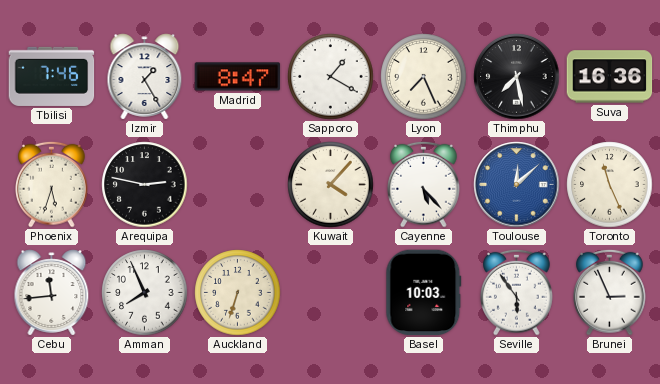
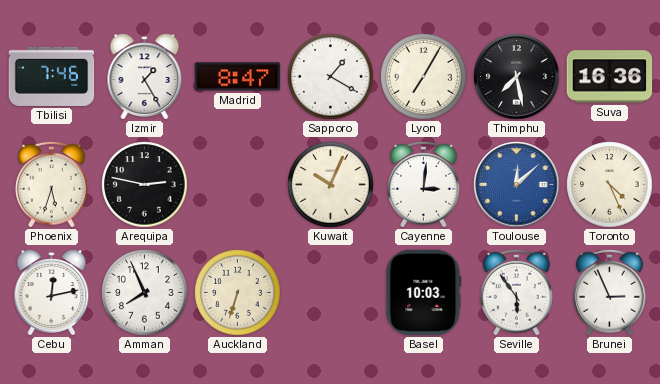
Lyon: 7:26 -> 7:05 (424, 77)
Kuwait: 4:07 -> 10:04 (331, 185)
Cayenne: 5:23 -> 3:01 (424, 184)
Toronto: 11:26 -> 4:26 (610, 185)
Cebu: 11:44 -> 12:13 (52, 293)
